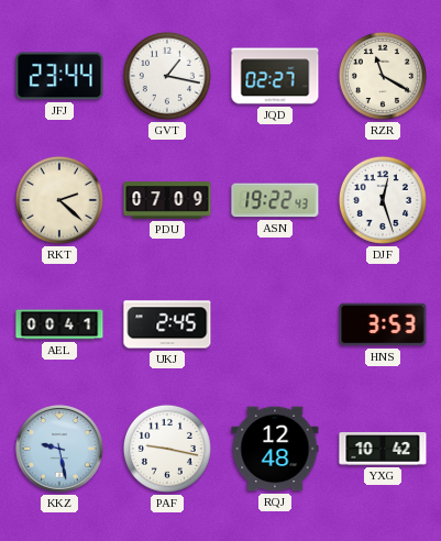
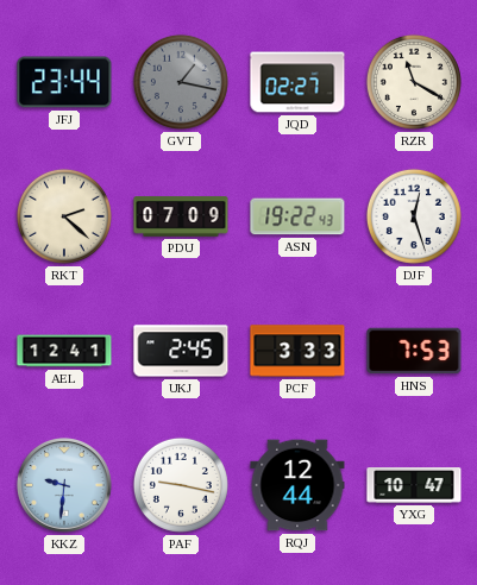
GVT dial: white -> grey (181, 82)
AEL: 00:41 -> 12:41 (64, 351)
PCF: none -> 3:33 (297, 351)
HNS: 3:53 -> 7:53 (414, 351)
KKZ: 9:28 -> 9:31 (64, 485)
RQJ: 12:48 -> 12:44 (297, 485)
YXG: 10:42 -> 10:47 (414, 485)
